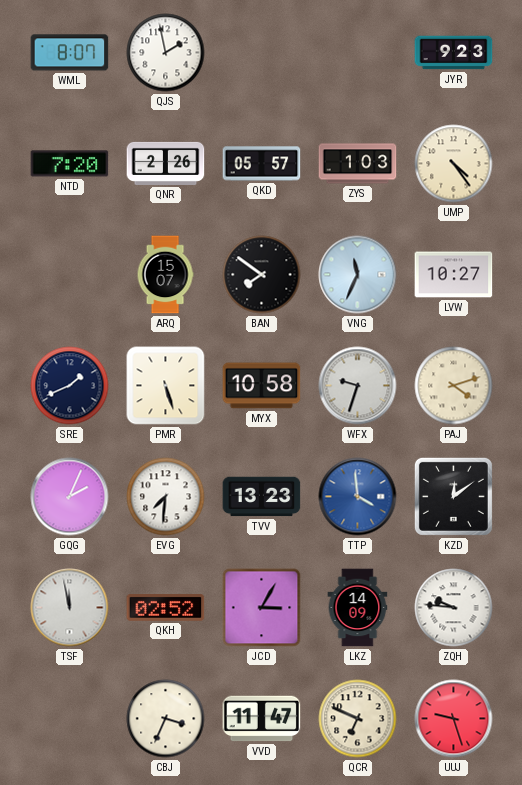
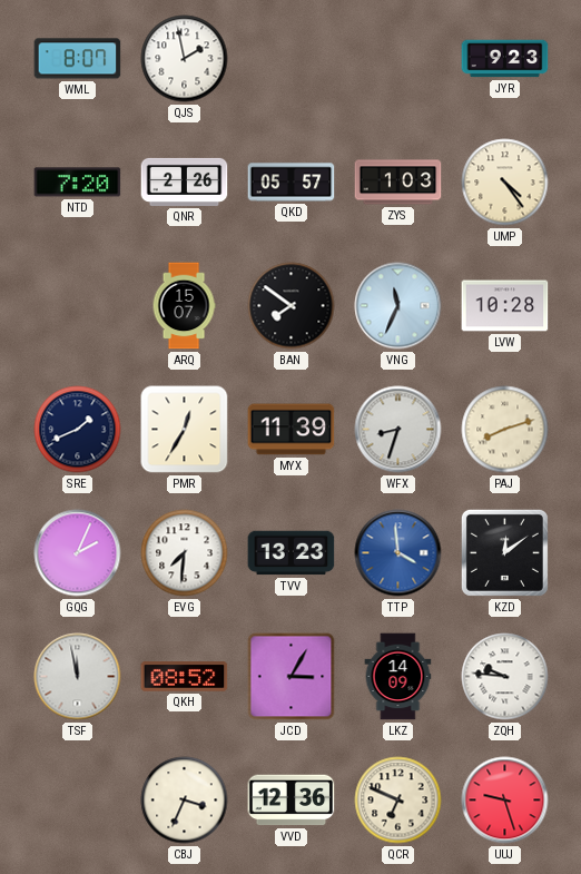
LVW: 10:27 -> 10:28 (505, 306)
PMR: 5:27 -> 12:35 (185, 430)
MYX: 10:58 -> 11:39 (292, 430)
WFX: 9:33 -> 8:33 (398, 430)
PAJ: 4:12 -> 8:12 (505, 430)
QKH: 02:52 -> 08:52 (185, 677)
VVD: 11:47 -> 12:36 (292, 801)
